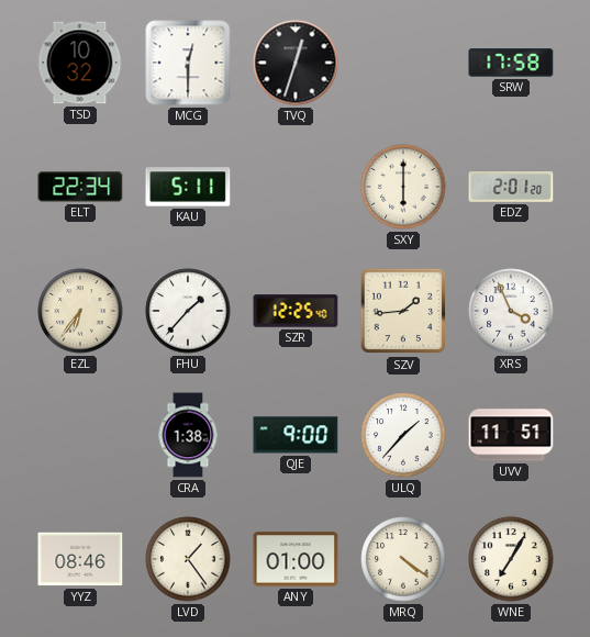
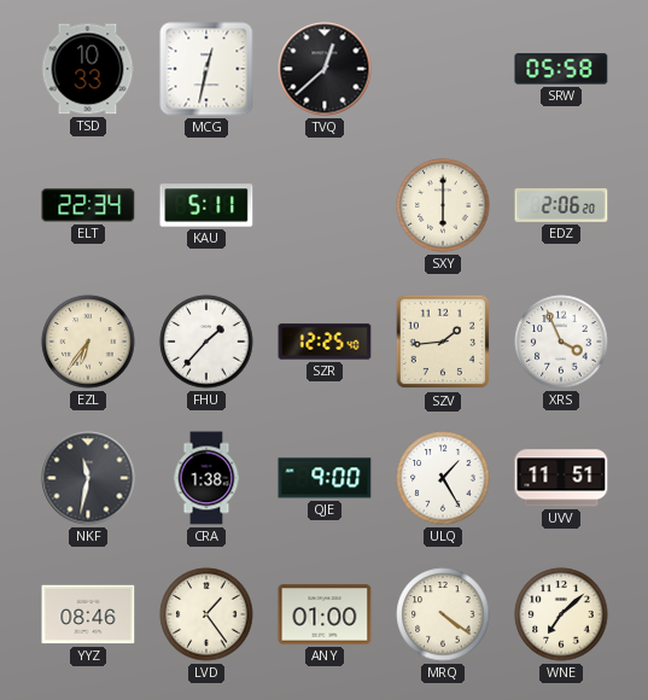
TSD: 10:32 -> 10:33 (88, 69)
MCG: 12:30 -> 12:32 (206, 69)
TVQ: 12:33 -> 12:38 (325, 69)
SRW: 17:58 -> 05:58 (561, 69)
EDZ: 2:01 -> 2:06 (561, 206)
NKF: none -> 11:32 (88, 478)
ULQ: 1:37 -> 1:25 (443, 478)
WNE: 7:05 -> 7:08 (561, 614)
